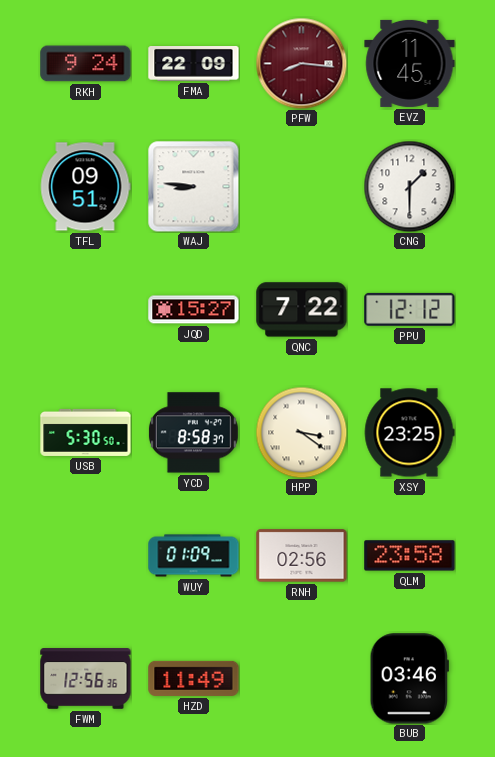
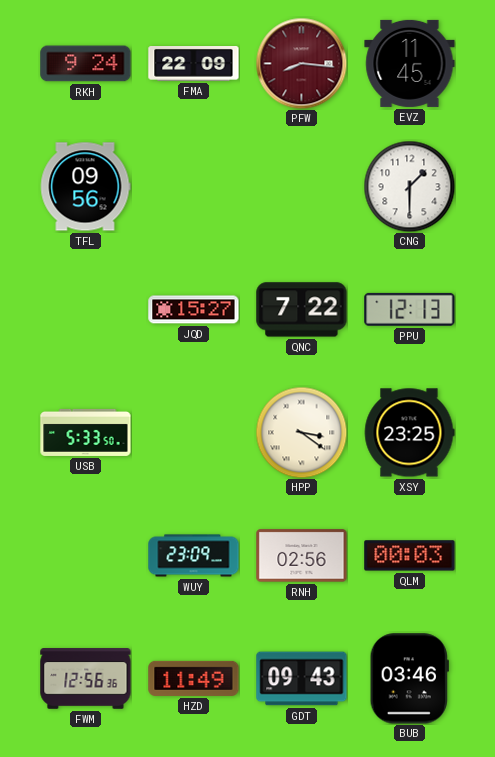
TFL: 09:51 -> 09:56 (85, 187)
WAJ: 8:46 -> none (193, 186)
PPU: 12:12 -> 12:13 (410, 309)
USB: 5:30 -> 5:33 (86, 432)
YCD: 8:58 -> none (193, 433)
WUY: 01:09 -> 23:09 (194, 556)
QLM: 23:58 -> 00:03 (410, 556)
GDT: none -> 09:43 (302, 679)
